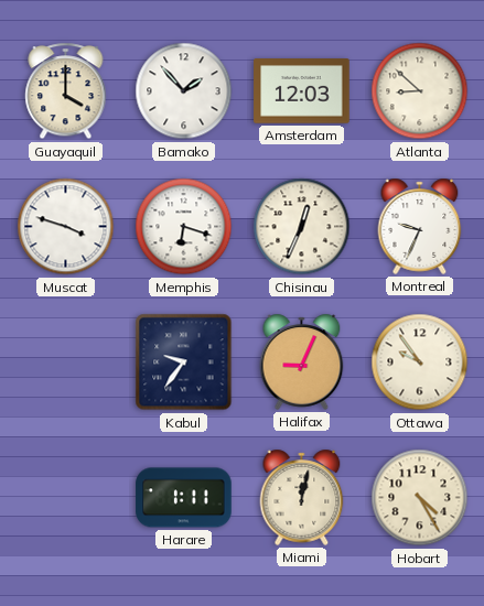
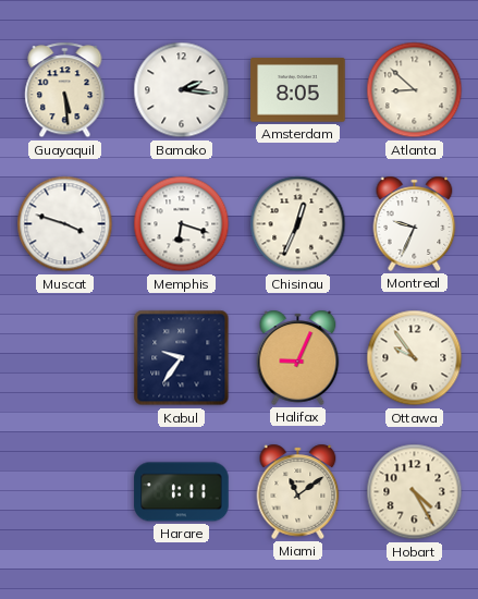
Guayaquil: 4:00 -> 5:29 (65, 90)
Bamako: 1:53 -> 2:16 (182, 90)
Amsterdam: 12:03 -> 8:05 (298, 90)
Miami: 12:02 -> 11:09 (298, 491)
